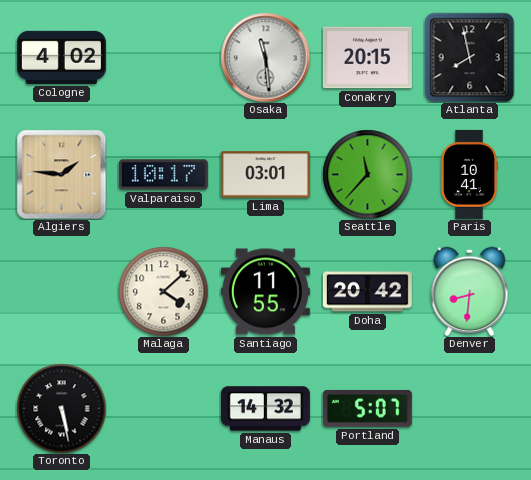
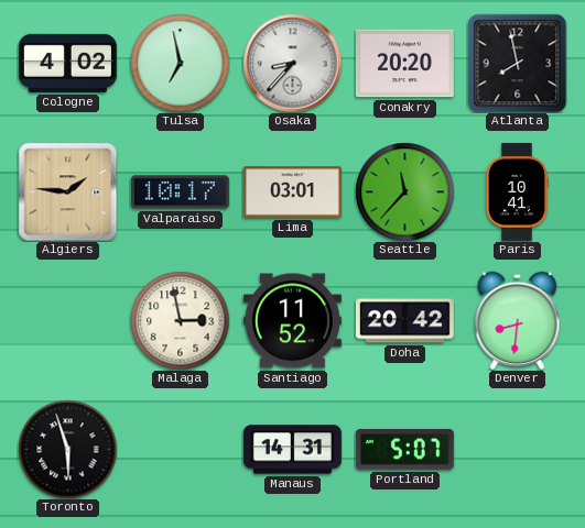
Tulsa: none -> 6:58 (180, 63)
Osaka: 11:29 -> 8:37 (292, 63)
Conakry: 20:15 -> 20:20 (404, 64)
Malaga: 4:08 -> 2:58 (180, 320)
Santiago: 11:55 -> 11:52 (292, 321)
Toronto: 5:28 -> 5:57 (67, 449)
Manaus: 14:32 -> 14:31 (292, 450)
